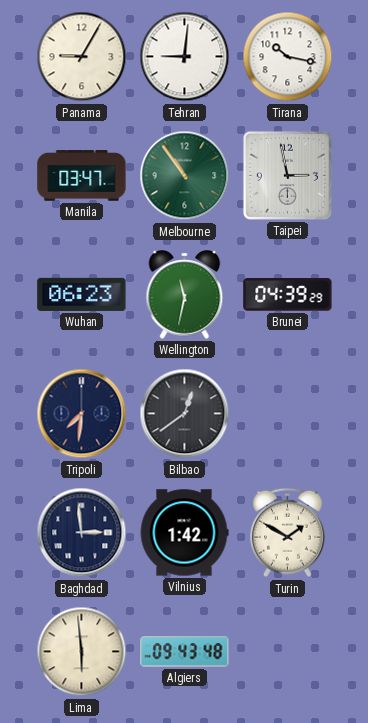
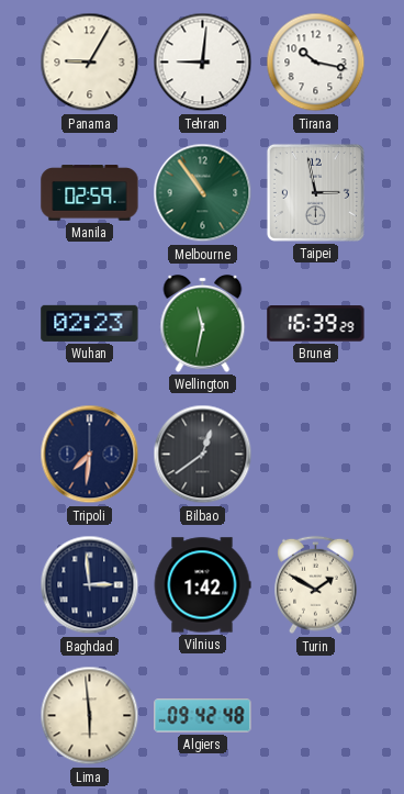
Manila: 03:47 -> 02:59 (90, 193)
Wuhan: 06:23 -> 02:23 (90, 323)
Brunei: 04:39 -> 16:39 (316, 324)
Algiers: 09:43 -> 09:42 (203, 716)
